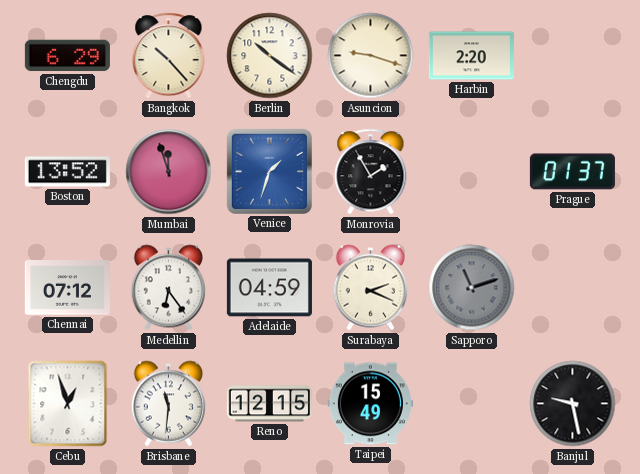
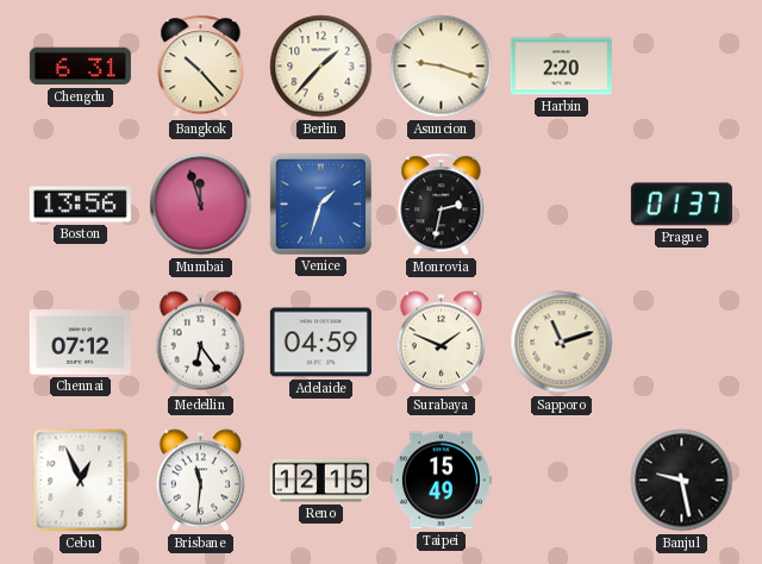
Chengdu: 6:29 -> 6:31 (80, 67)
Berlin: 10:21 -> 1:37 (321, 67)
Boston: 13:52 -> 13:56 (80, 205)
Monrovia: 1:55 -> 2:32 (442, 205)
Surabaya: 2:19 -> 1:49 (442, 343)
Sapporo dial: grey -> cream (562, 343)
Cebu: 12:57 -> 12:56 (81, 481)
